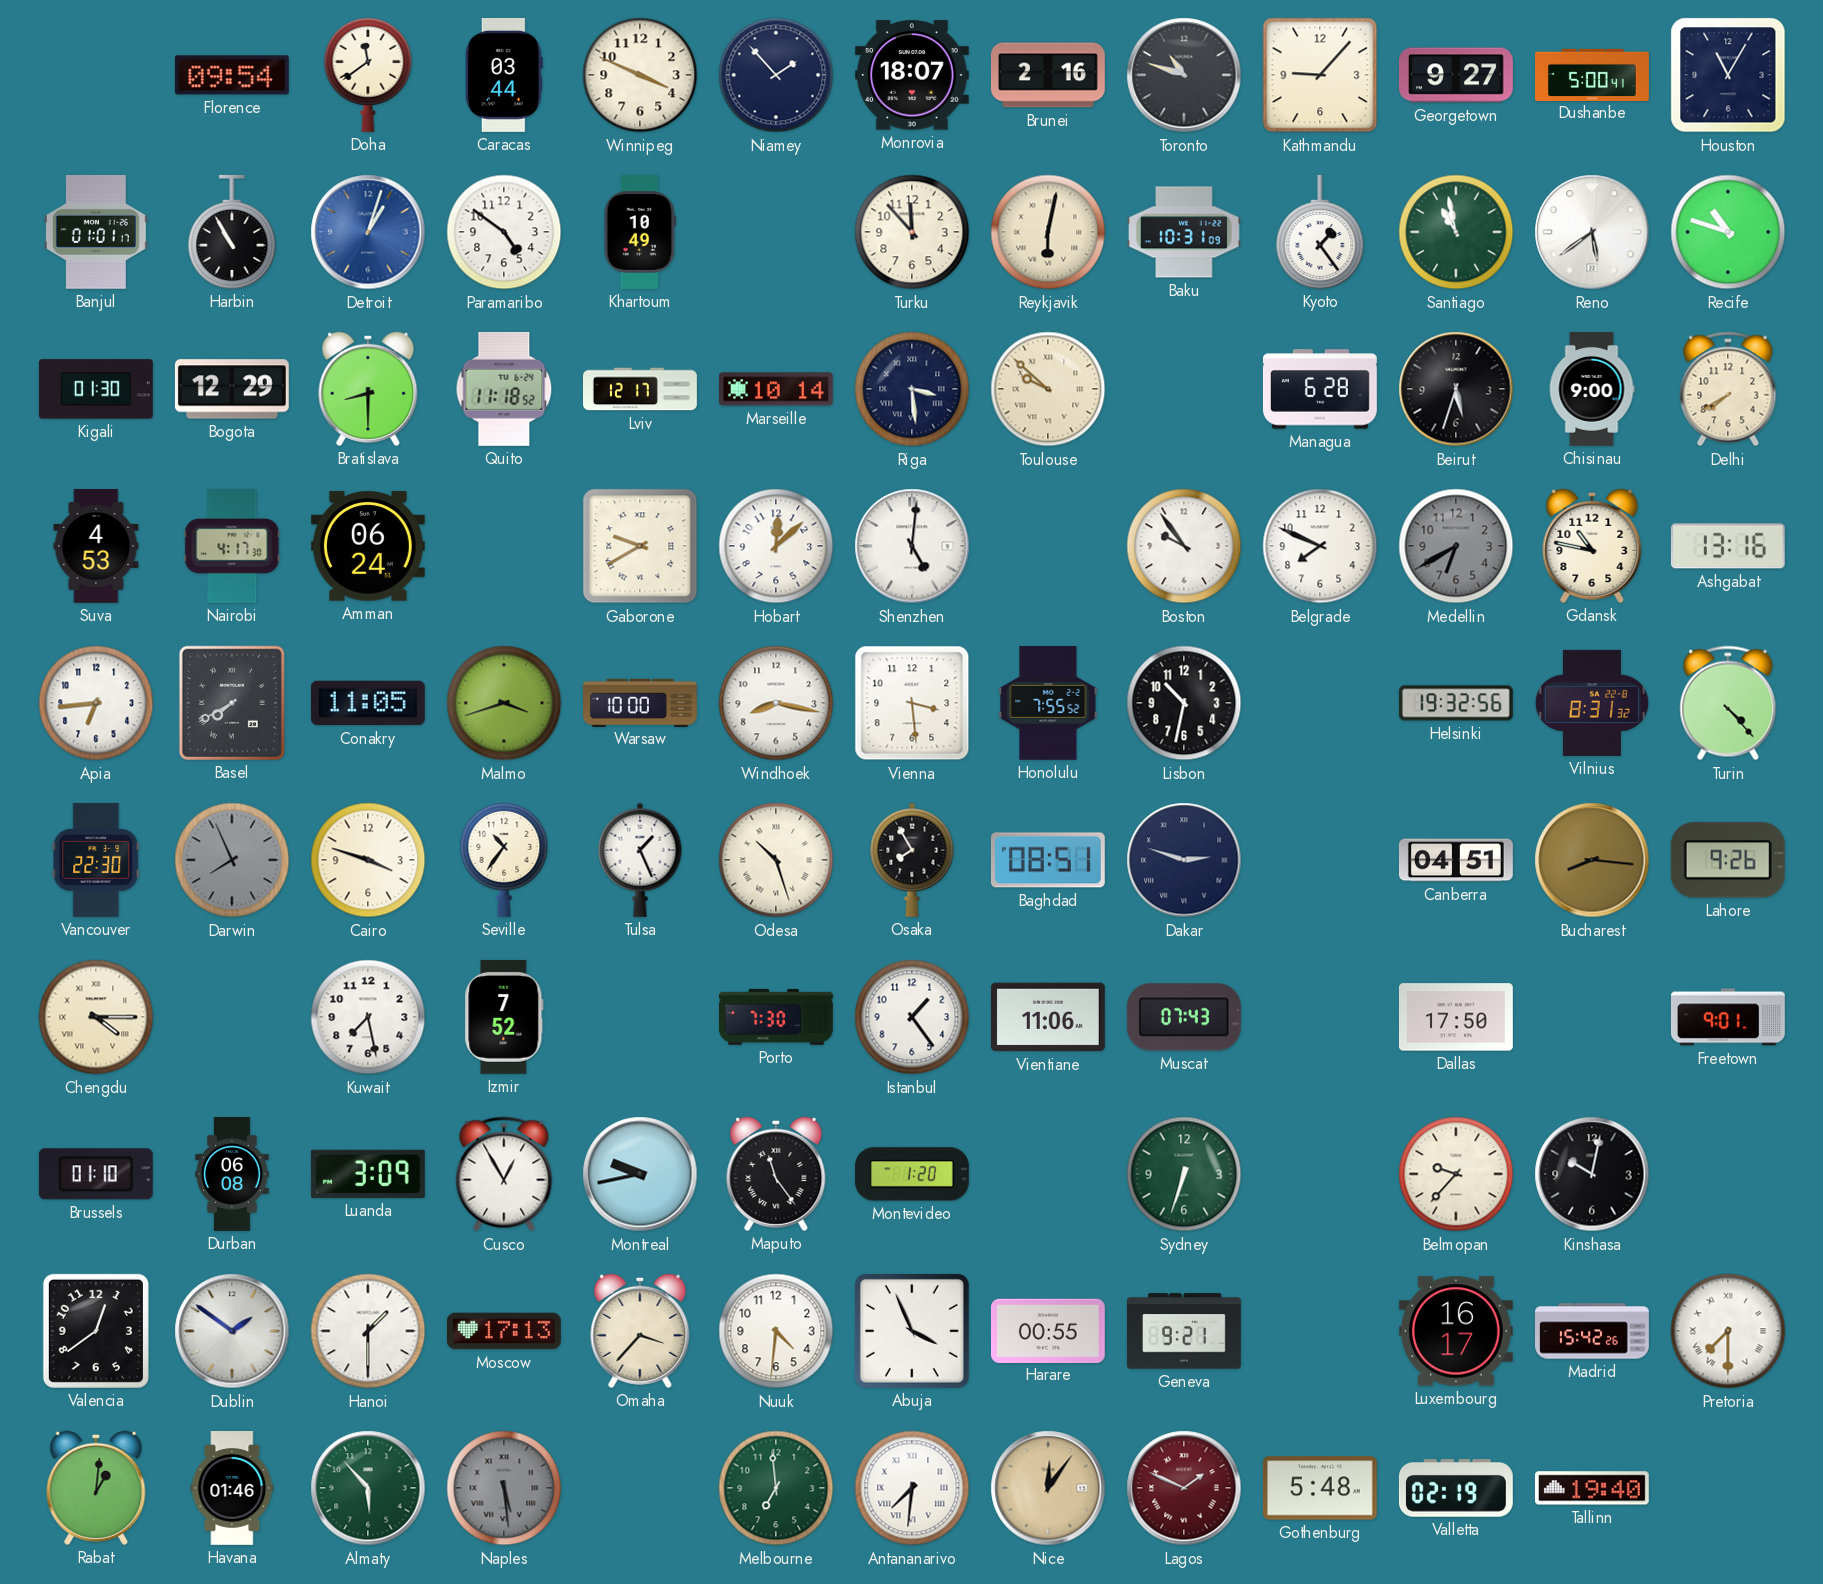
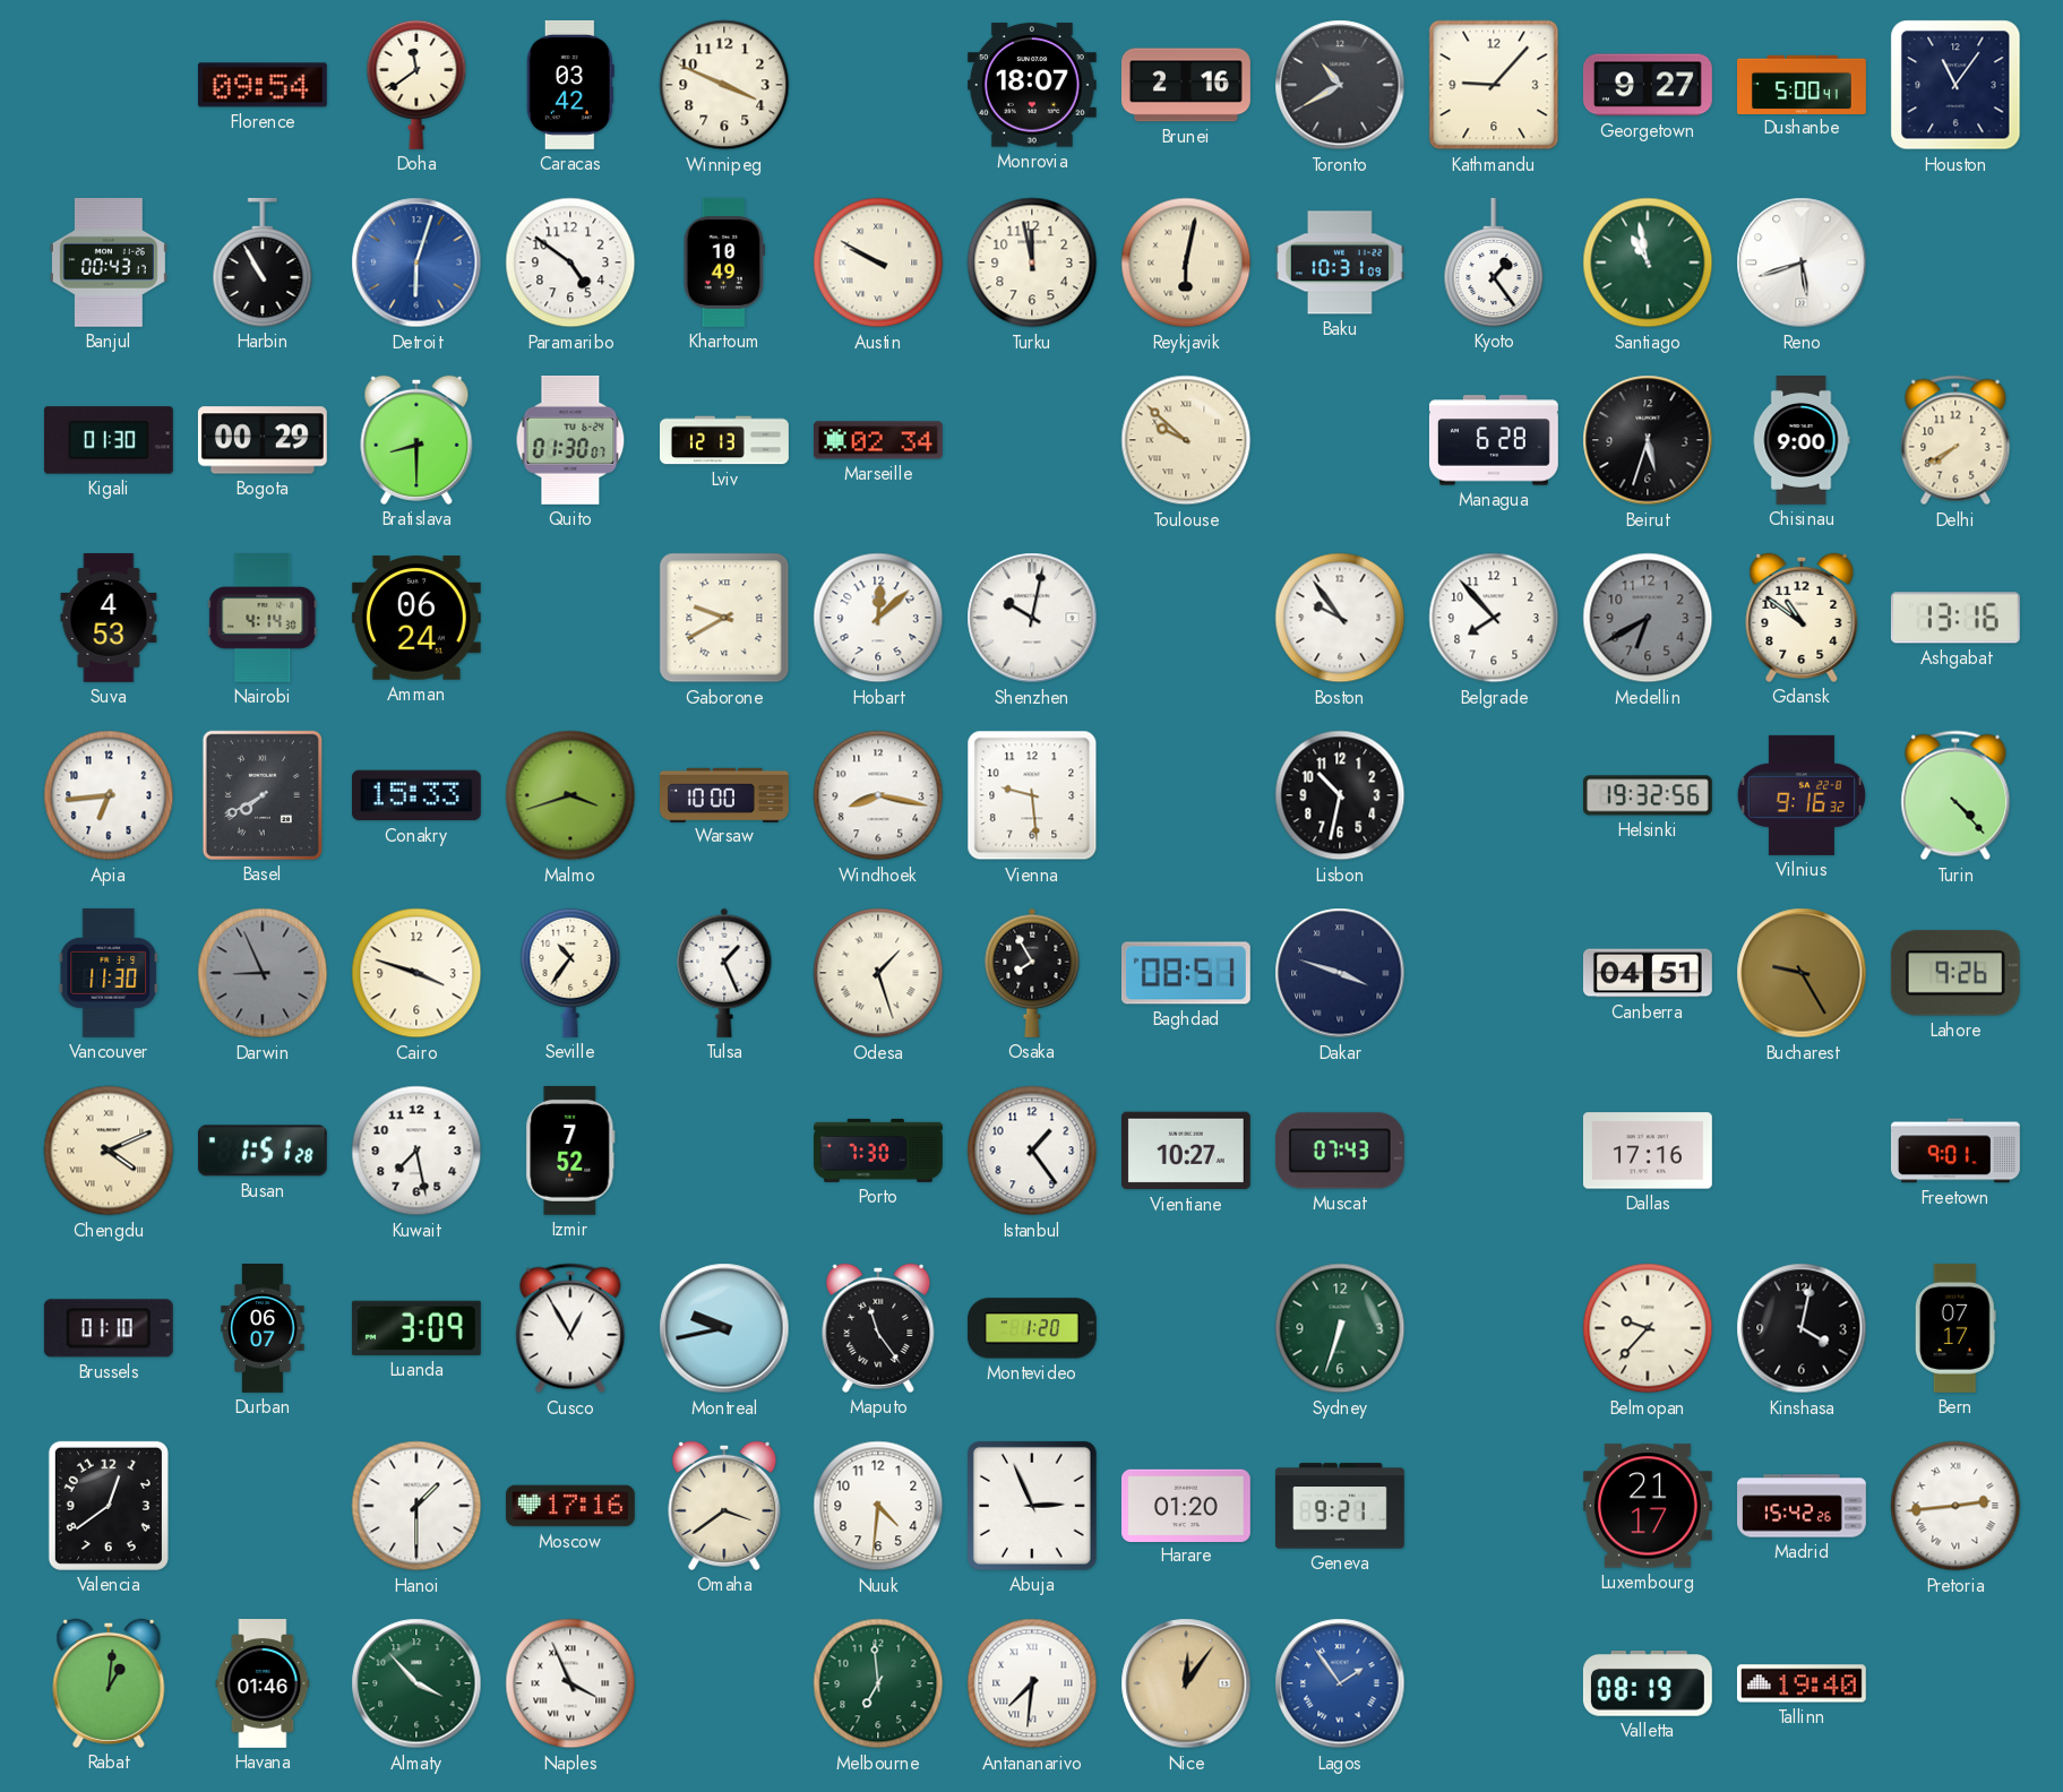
Caracas: 03:44 -> 03:42 (570, 85)
Niamey: 1:53 -> none (776, 75)
Toronto: 10:48 -> 10:40 (1340, 85)
Houston: 11:05 -> 11:06 (1955, 85)
Banjul: 01:01 -> 00:43 (109, 262)
Detroit: 1:03 -> 6:03 (416, 262)
Austin: none -> 9:50 (878, 262)
Turku: 11:53 -> 11:58 (1032, 262)
Reno: 5:39 -> 5:42 (1802, 262)
Recife: 10:48 -> none (1728, 232)
Bogota: 12:29 -> 00:29 (263, 440)
Quito: 11:18 -> 01:30 (570, 440)
Lviv: 12:17 -> 12:13 (725, 440)
Marseille: 10:14 -> 02:34 (878, 440)
Riga: 3:29 -> none (912, 389)
Nairobi: 4:17 -> 4:14 (263, 618)
Shenzhen: 5:01 -> 10:02 (1032, 618)
Belgrade: 7:49 -> 7:53 (1494, 618)
Gdansk: 10:47 -> 10:51 (1802, 618)
Conakry: 11:05 -> 15:33 (416, 795)
Vienna: 3:29 -> 9:29 (1032, 795)
Honolulu: 7:55 -> none (1048, 703)
Vilnius: 8:31 -> 9:16 (1802, 795)
Vancouver: 22:30 -> 11:30 (109, 973)
Darwin: 7:56 -> 8:56 (263, 973)
Odesa: 10:27 -> 1:27 (878, 973)
Dakar: 2:48 -> 3:48 (1340, 973)
Bucharest: 8:16 -> 9:25 (1802, 973)
Chengdu: 4:15 -> 4:11 (109, 1151)
Busan: none -> 1:51 (263, 1151)
Vientiane: 11:06 -> 10:27 (1186, 1151)
Dallas: 17:50 -> 17:16 (1648, 1151)
Durban: 06:08 -> 06:07 (263, 1329)
Kinshasa: 10:02 -> 4:02 (1802, 1328)
Bern: none -> 07:17 (1955, 1328)
Dublin: 1:51 -> none (232, 1331)
Moscow: 17:13 -> 17:16 (570, 1506)
Omaha: 3:37 -> 3:39 (724, 1506)
Abuja: 3:56 -> 2:56 (1032, 1506)
Harare: 00:55 -> 01:20 (1186, 1505)
Luxembourg: 16:17 -> 21:17 (1648, 1506)
Pretoria: 7:30 -> 2:44 (1955, 1506)
Almaty: 5:53 -> 3:53 (416, 1683)
Naples: 5:29 -> 3:56 (570, 1683)
Naples dial: grey -> white (570, 1683)
Lagos: 1:49 -> 1:54 (1340, 1683)
Lagos dial: burgundy -> blue (1340, 1683)
Gothenburg: 5:48 -> none (1320, 1488)
Valletta: 02:19 -> 08:19 (1648, 1685)
